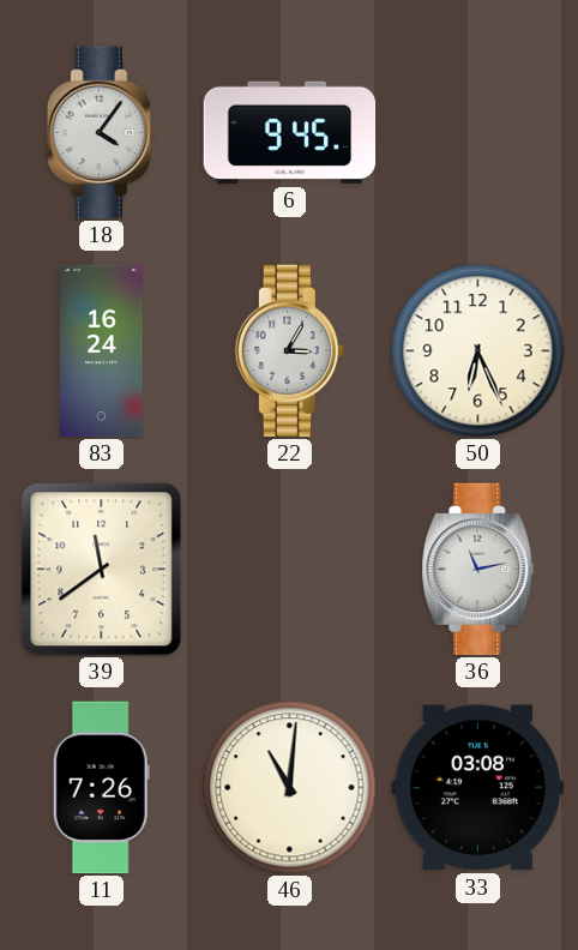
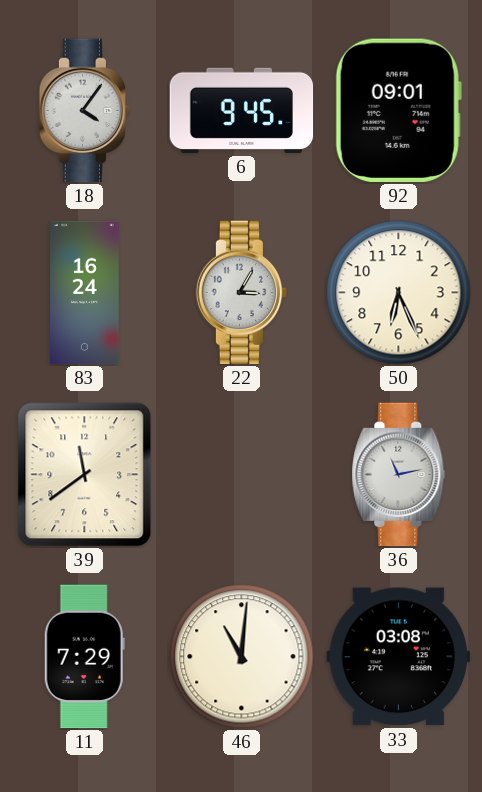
92: none -> 09:01 (398, 110)
11: 7:26 -> 7:29 (84, 657)
